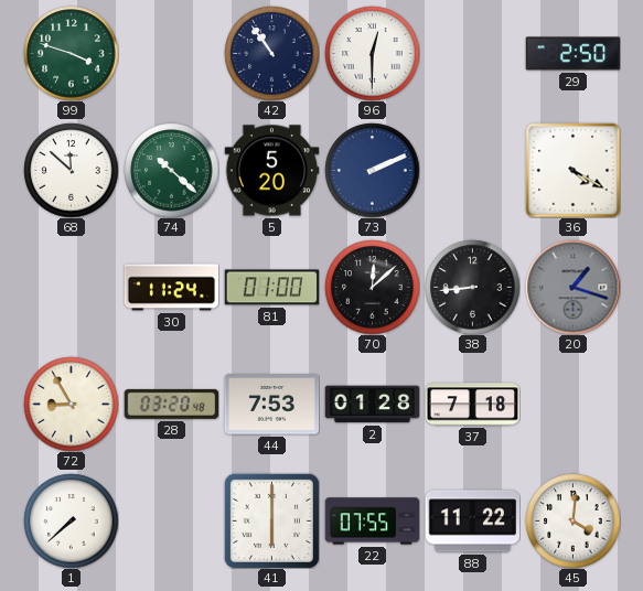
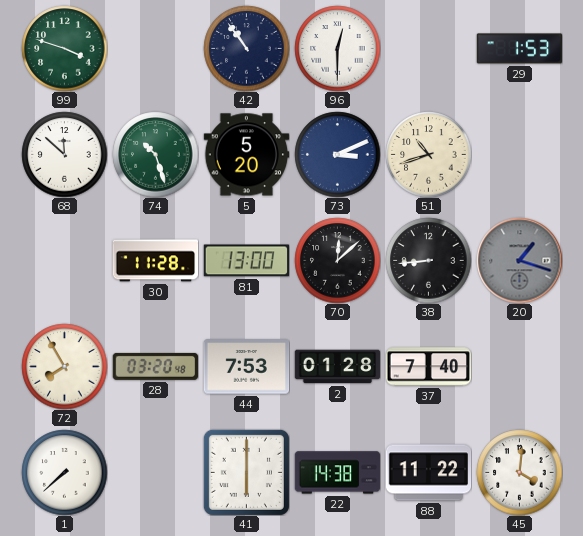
29: 2:50 -> 1:53 (519, 49)
74: 10:22 -> 10:27 (155, 154)
73: 2:11 -> 3:11 (337, 154)
51: none -> 10:42 (428, 154)
36: 4:20 -> none (572, 170)
30: 11:24 -> 11:28 (155, 261)
81: 01:00 -> 13:00 (246, 261)
72: 8:55 -> 7:55 (64, 366)
37: 7:18 -> 7:40 (428, 367)
22: 07:55 -> 14:38 (337, 473)
